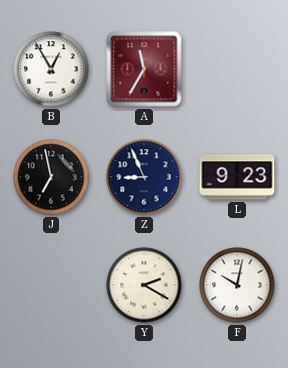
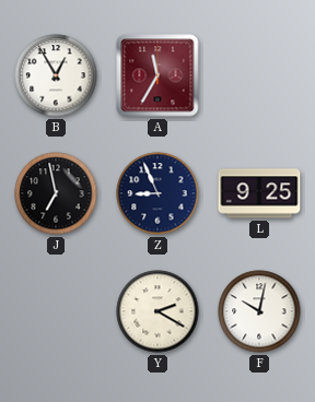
L: 9:23 -> 9:25 (259, 193)
